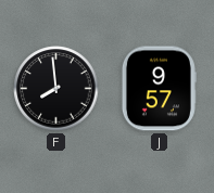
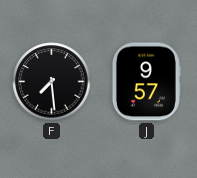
F: 7:59 -> 7:29 (52, 82)
